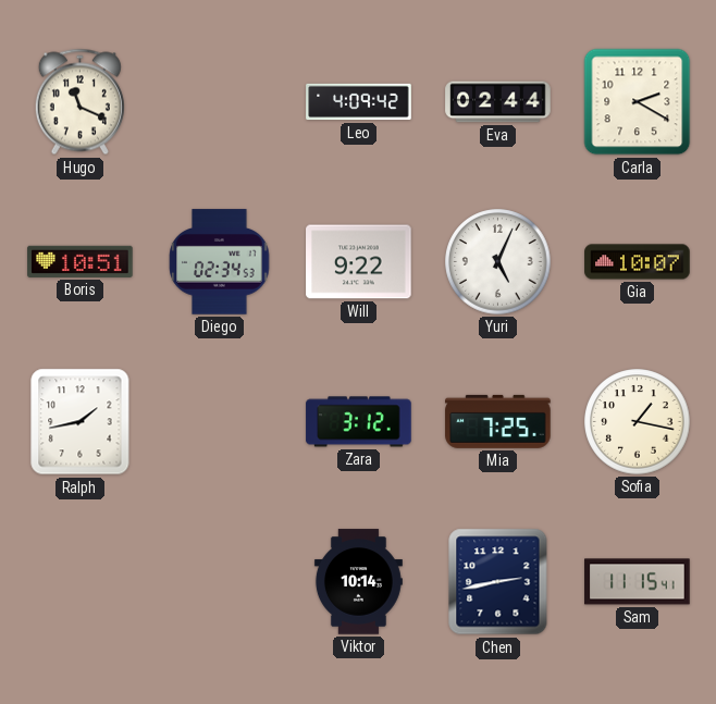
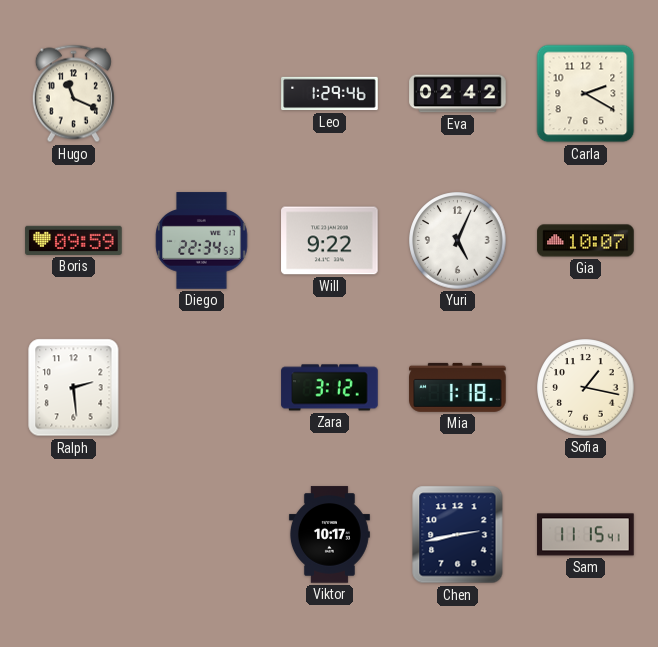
Leo: 4:09 -> 1:29 (330, 94)
Eva: 02:44 -> 02:42 (458, 94)
Boris: 10:51 -> 09:59 (74, 240)
Diego: 02:34 -> 22:34 (202, 241)
Ralph: 1:43 -> 2:29 (74, 388)
Mia: 7:25 -> 1:18 (458, 387)
Viktor: 10:14 -> 10:17 (329, 535)
